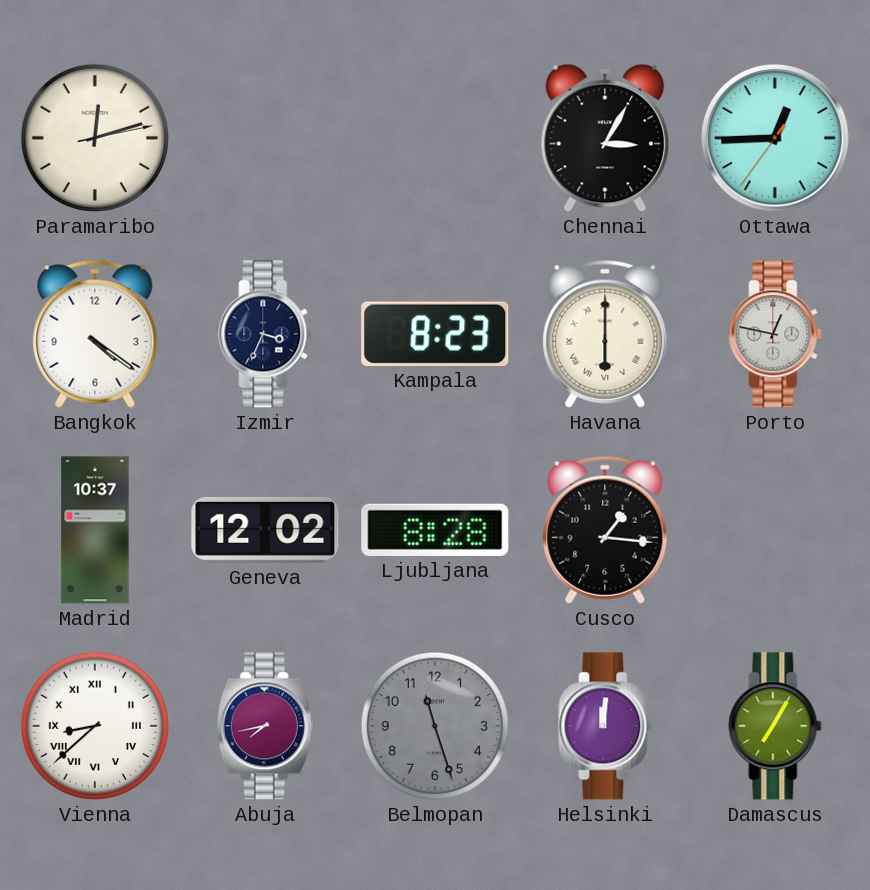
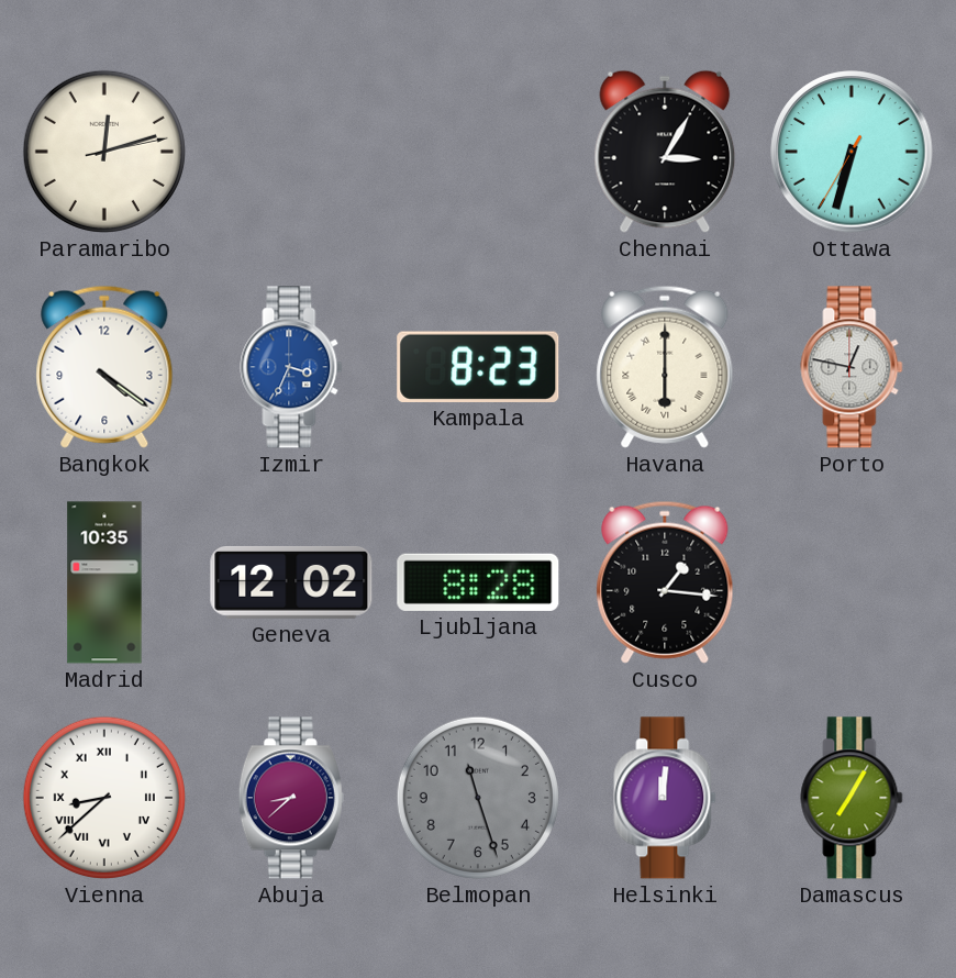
Ottawa: 12:44 -> 6:32 (852, 152)
Izmir dial: navy -> blue (291, 367)
Madrid: 10:37 -> 10:35 (104, 582)
Abuja: 7:43 -> 8:38 (291, 798)
